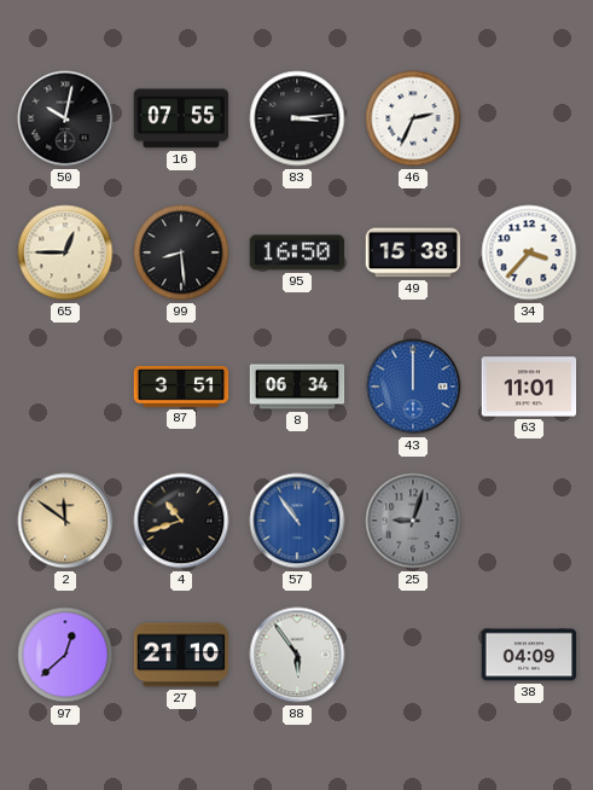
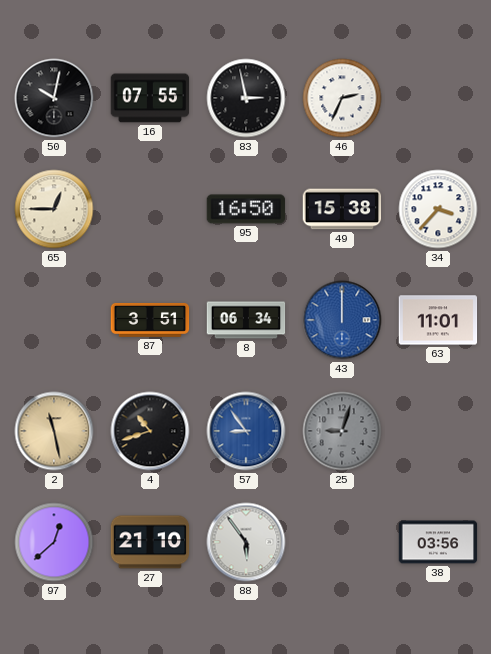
83: 3:14 -> 2:58 (246, 98)
99: 8:29 -> none (181, 252)
2: 11:51 -> 11:28 (54, 431)
57: 10:54 -> 8:54 (246, 431)
38: 04:09 -> 03:56 (438, 542)
